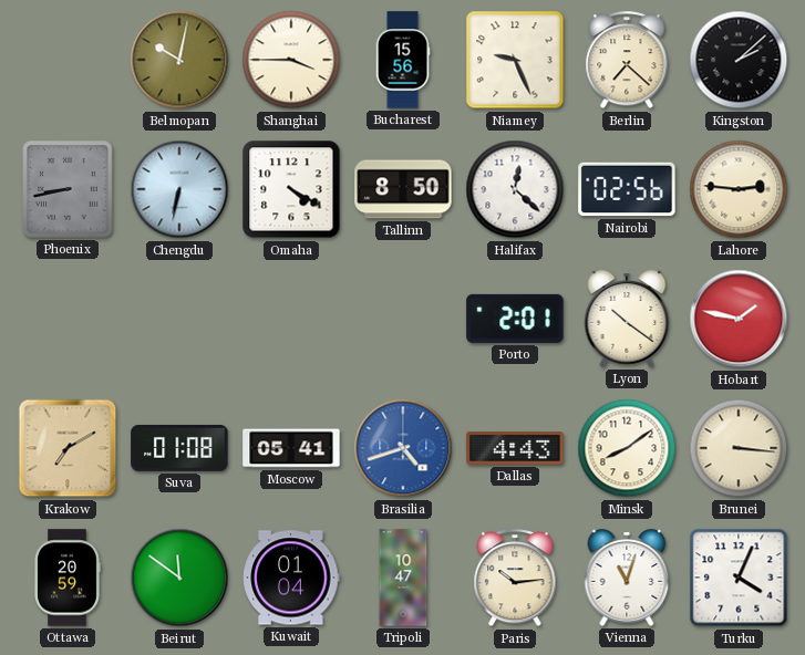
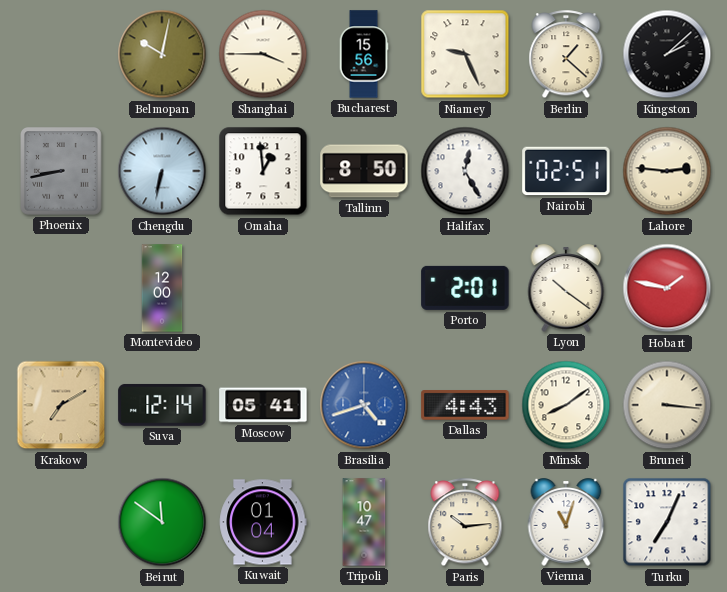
Berlin: 7:22 -> 1:22 (566, 55)
Omaha: 4:20 -> 12:59 (263, 171)
Halifax: 12:22 -> 12:25 (465, 171)
Nairobi: 02:56 -> 02:51 (566, 171)
Montevideo: none -> 12:00 (162, 288)
Suva: 01:08 -> 12:14 (162, 405)
Ottawa: 20:59 -> none (68, 578)
Turku: 4:04 -> 7:04 (667, 522)
